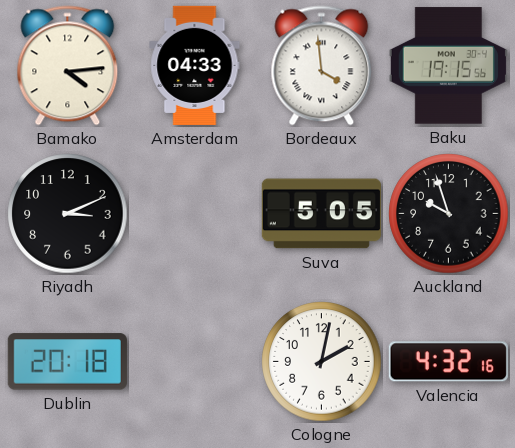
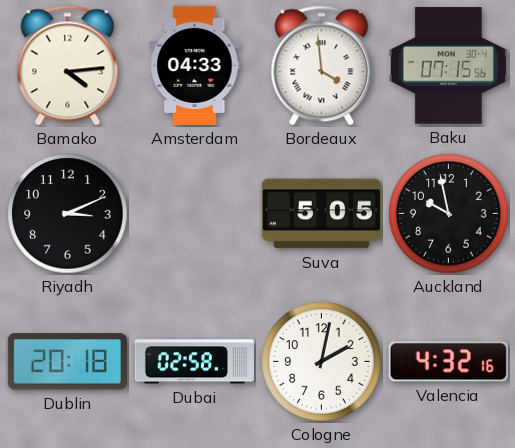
Baku: 19:15 -> 07:15 (448, 66)
Auckland: 9:57 -> 9:58 (449, 214)
Dubai: none -> 02:58 (194, 362)
